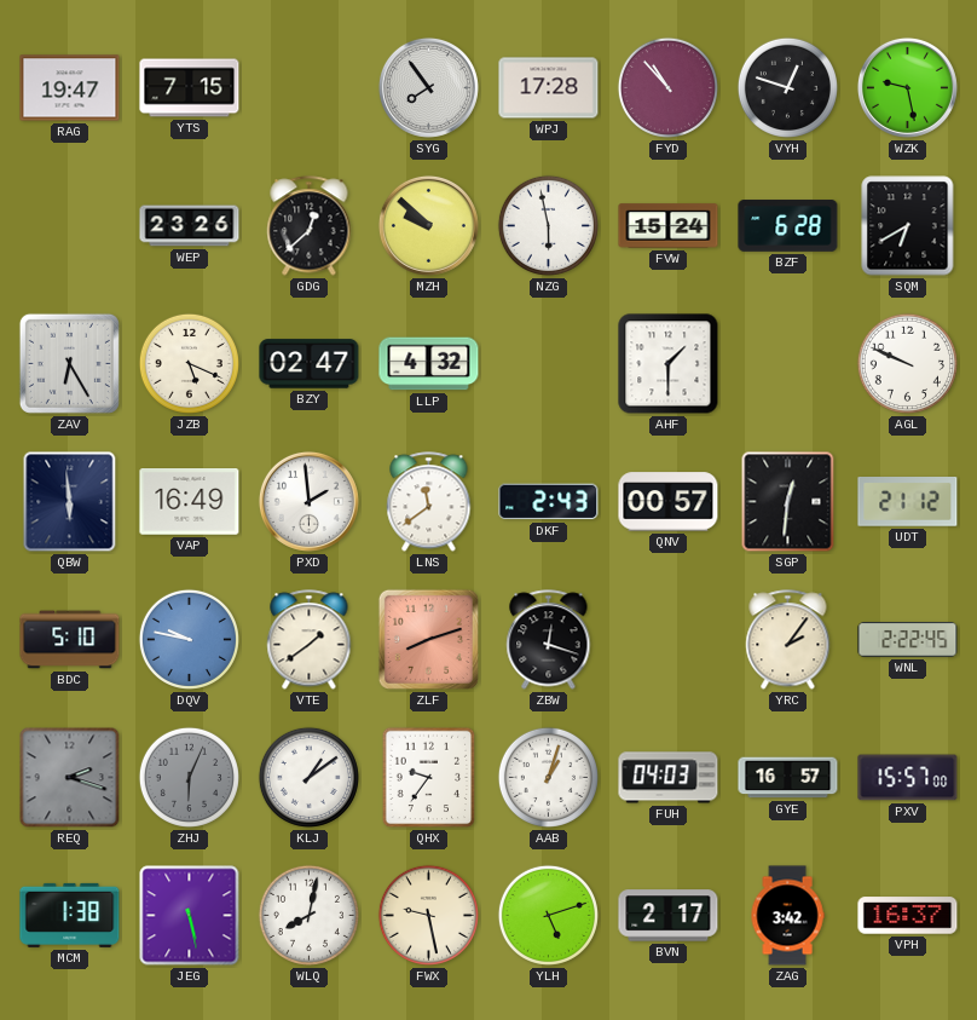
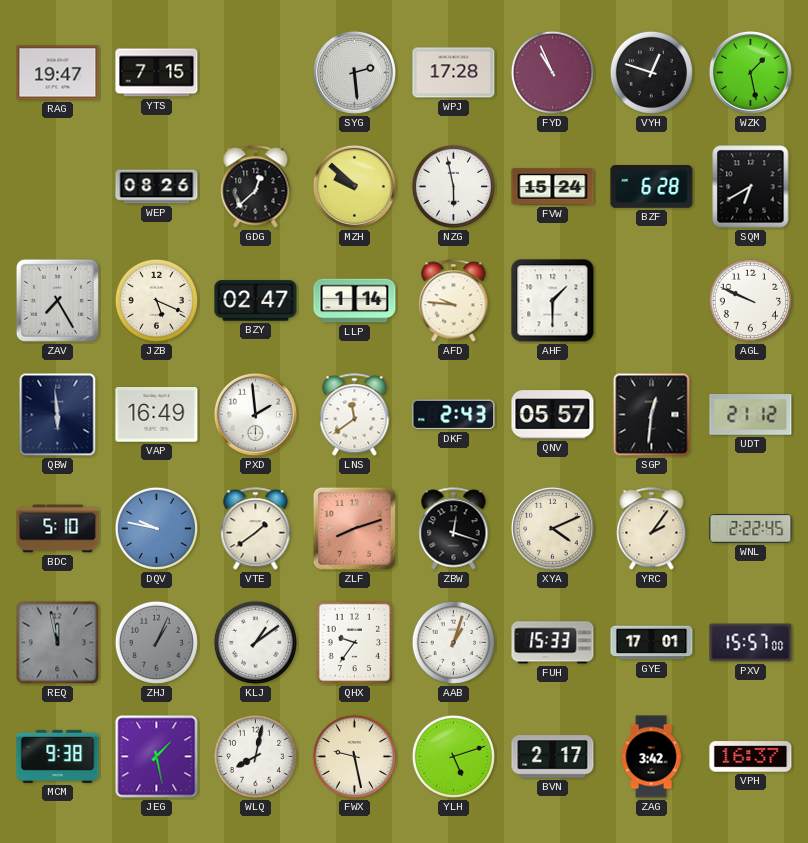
SYG: 7:54 -> 2:29 (354, 72)
FYD: 10:53 -> 10:56 (552, 72)
WZK: 9:28 -> 1:28 (750, 72)
WEP: 23:26 -> 08:26 (157, 187)
ZAV: 6:25 -> 7:25 (57, 300)
LLP: 4:32 -> 1:14 (355, 301)
AFD: none -> 9:46 (454, 301)
QNV: 00:57 -> 05:57 (553, 415)
XYA: none -> 4:11 (552, 528)
REQ: 2:18 -> 11:58 (58, 643)
ZHJ: 6:04 -> 1:04 (156, 642)
FUH: 04:03 -> 15:33 (553, 643)
GYE: 16:57 -> 17:01 (652, 643)
MCM: 1:38 -> 9:38 (58, 756)
JEG: 5:28 -> 1:28 (157, 757)
